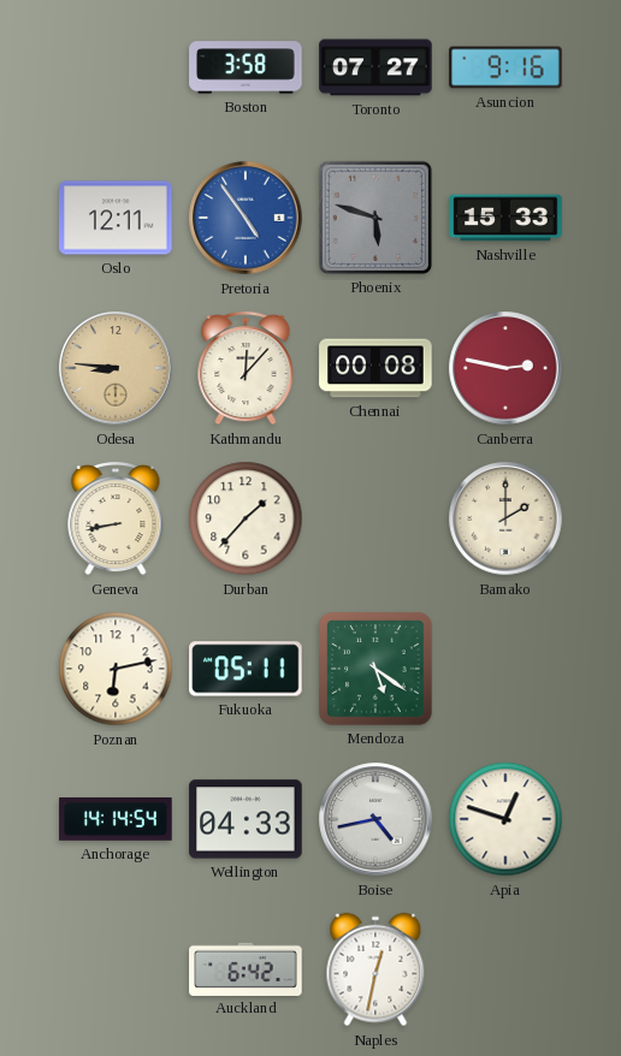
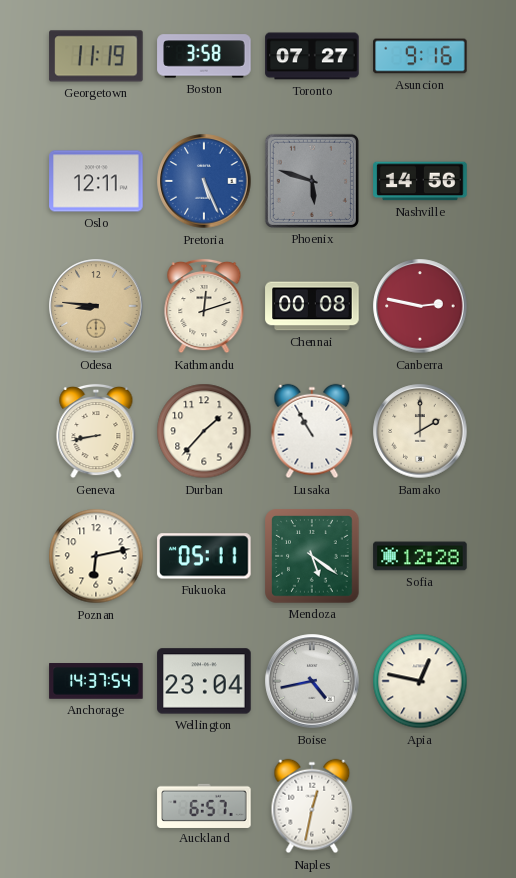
Georgetown: none -> 11:19 (96, 56)
Pretoria: 4:54 -> 5:26 (204, 181)
Nashville: 15:33 -> 14:56 (420, 181)
Kathmandu: 12:07 -> 12:12 (204, 306)
Lusaka: none -> 10:55 (312, 431)
Sofia: none -> 12:28 (420, 556)
Anchorage: 14:14 -> 14:37 (96, 682)
Wellington: 04:33 -> 23:04 (204, 681)
Apia: 12:48 -> 12:47 (420, 681)
Auckland: 6:42 -> 6:57 (204, 805)
